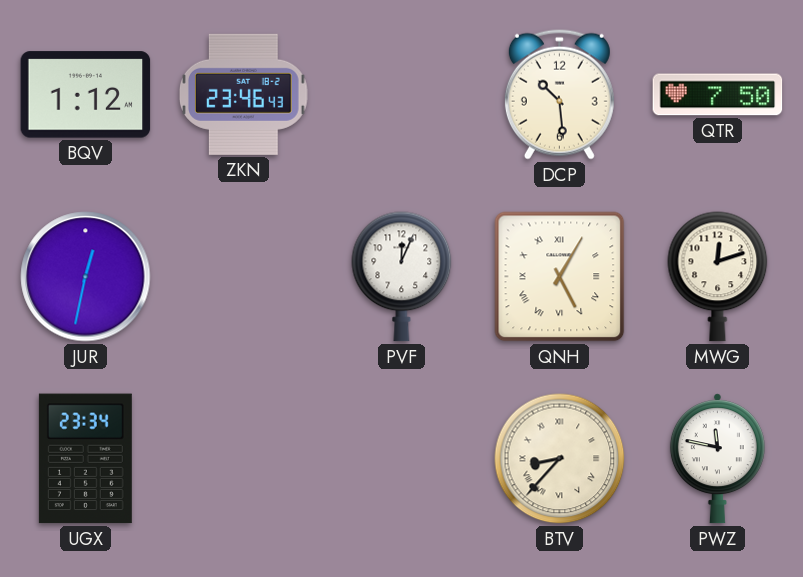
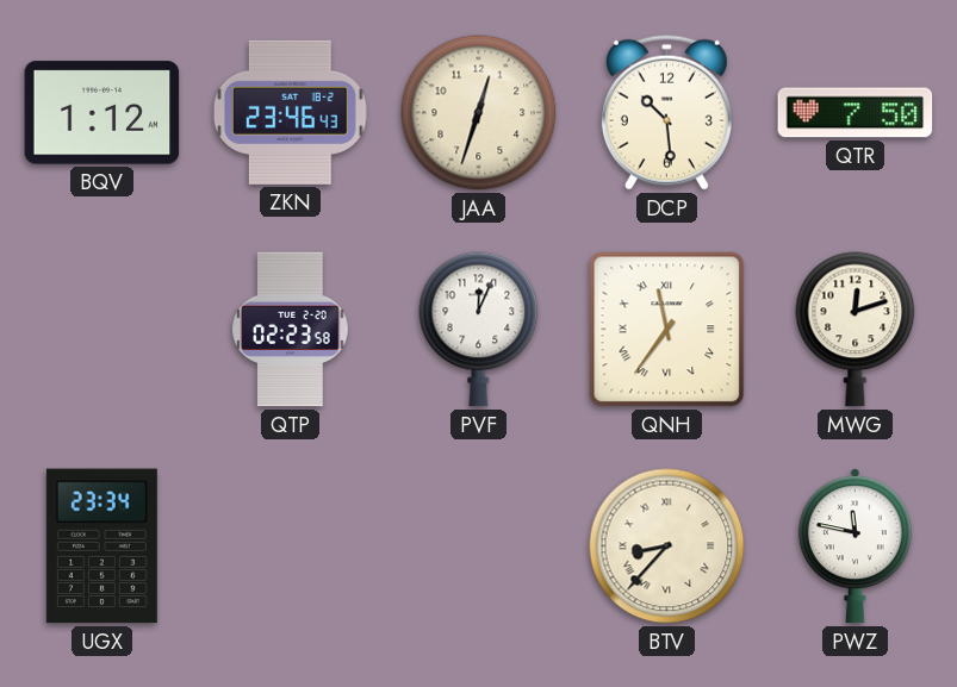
JAA: none -> 12:33 (479, 113)
JUR: 12:32 -> none (86, 277)
QTP: none -> 02:23 (291, 330)
QNH: 5:05 -> 11:36 (667, 330)
